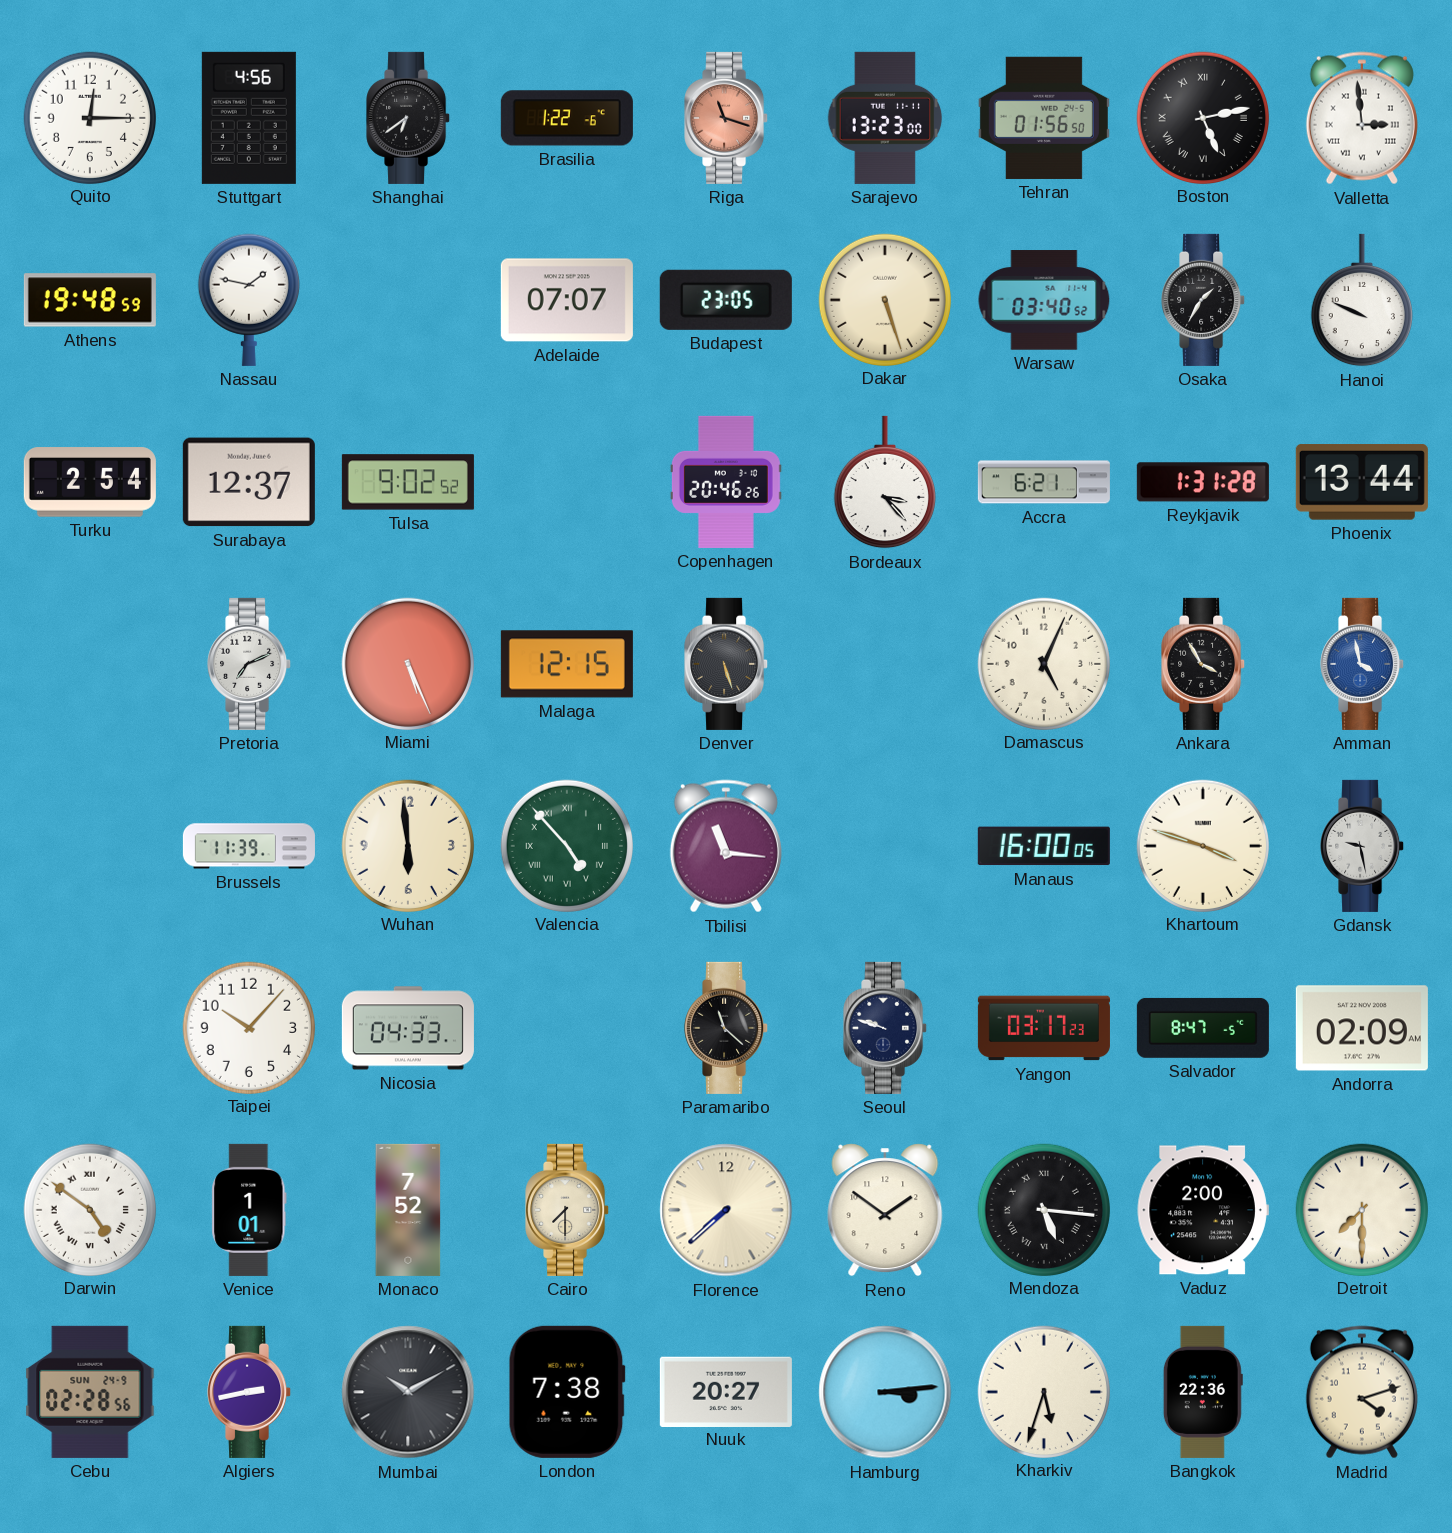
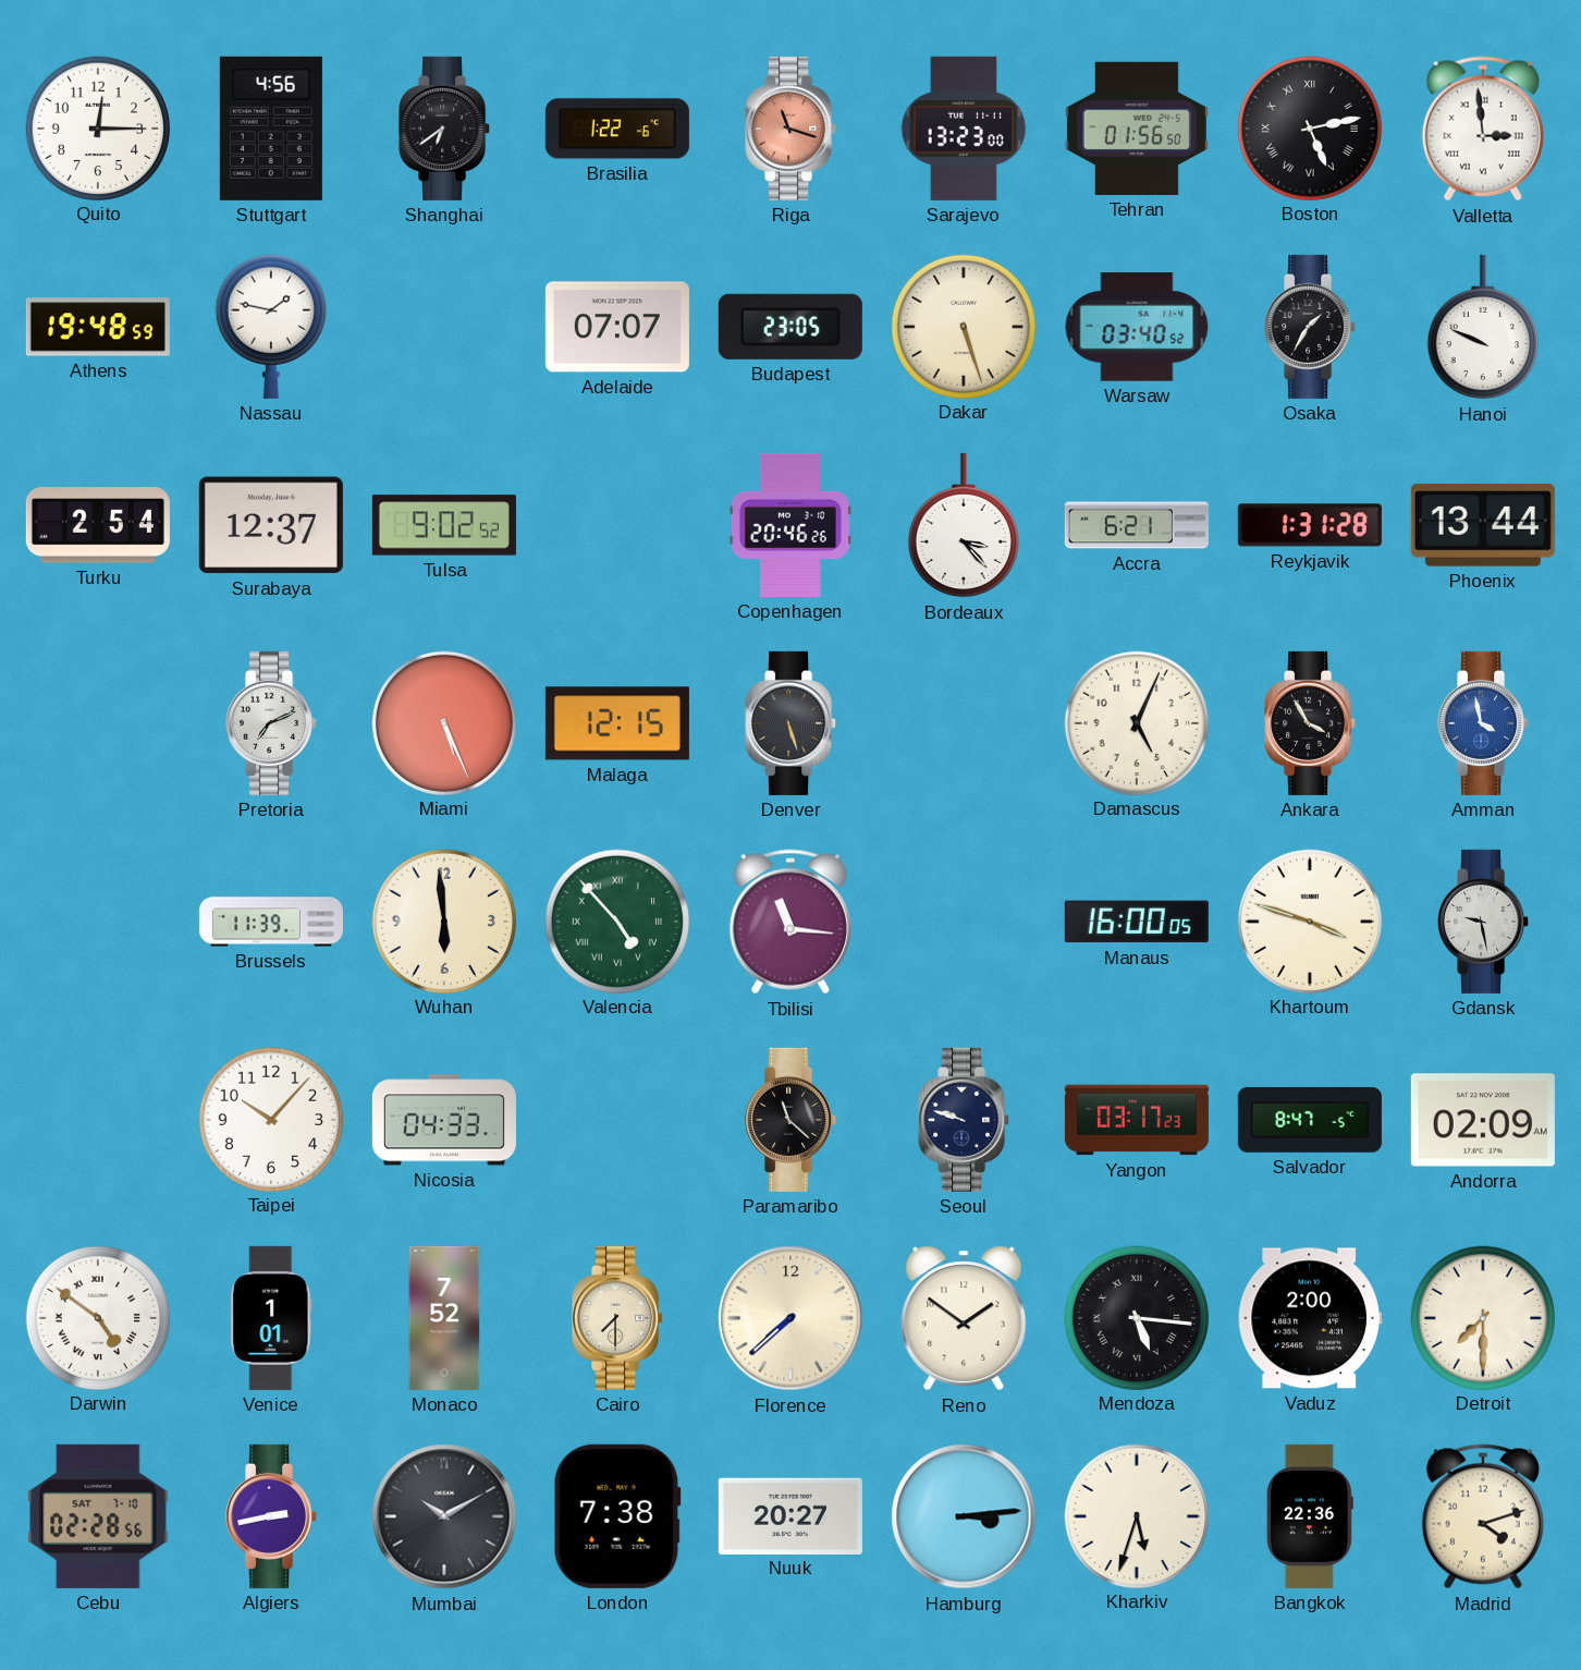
Cebu date: SUN 24-9 -> SAT 7-10 (98, 1516)
